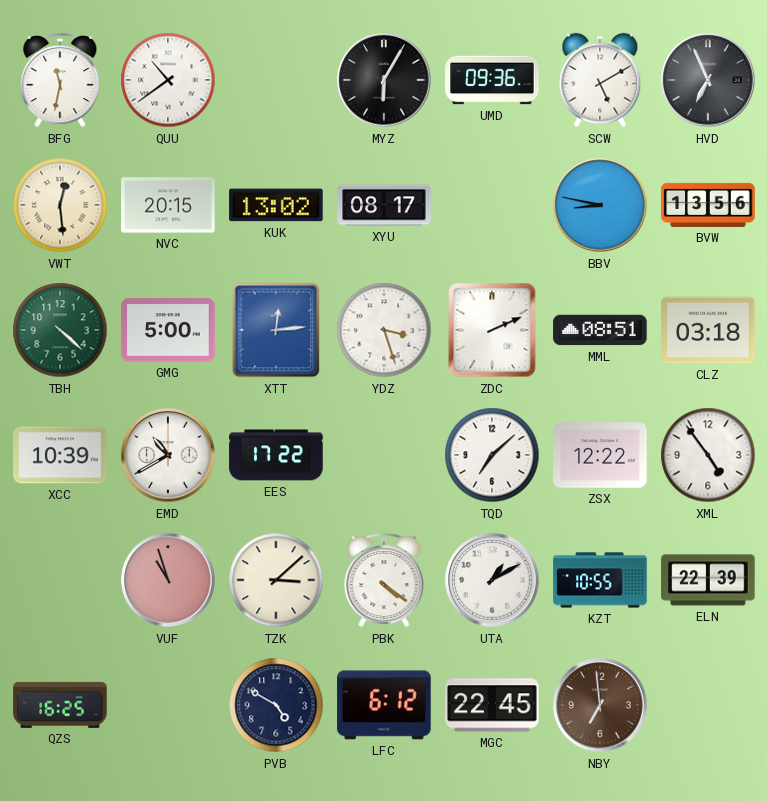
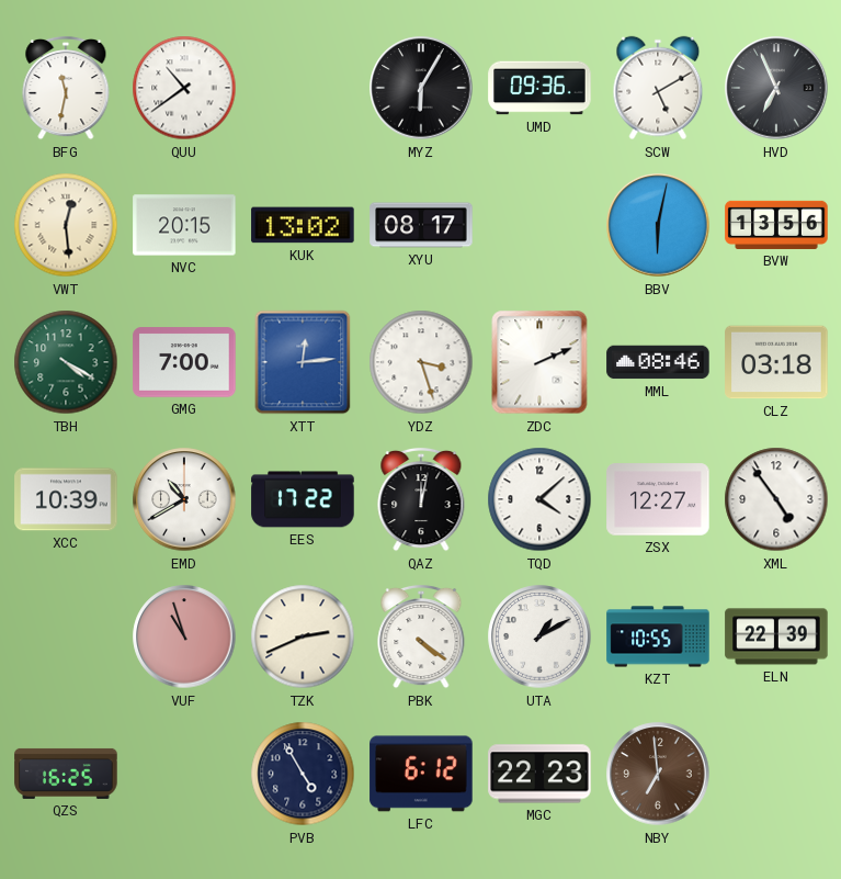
BBV: 8:47 -> 6:02 (658, 225)
TBH: 4:22 -> 4:20 (66, 362)
GMG: 5:00 -> 7:00 (184, 362)
MML: 08:51 -> 08:46 (658, 362)
QAZ: none -> 12:02 (421, 499)
TQD: 7:08 -> 4:08 (539, 499)
ZSX: 12:22 -> 12:27 (658, 499)
TZK: 3:08 -> 2:41 (303, 636)
PVB: 4:50 -> 4:55 (303, 774)
MGC: 22:45 -> 22:23 (539, 774)
